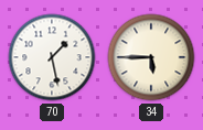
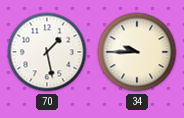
34: 5:45 -> 9:45 (137, 52)
